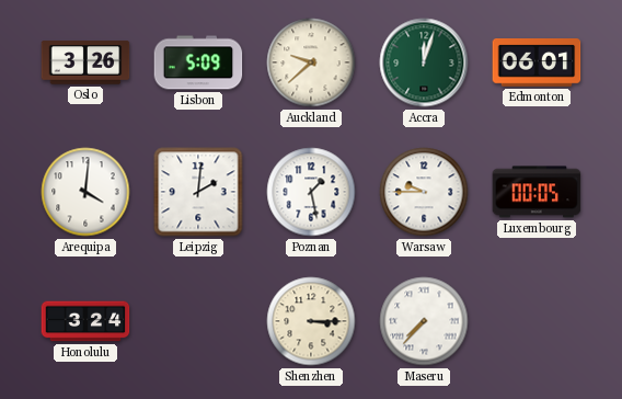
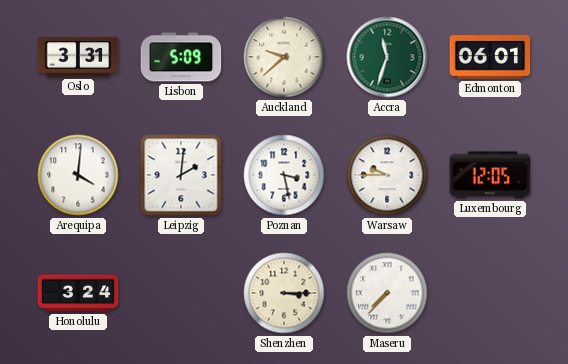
Oslo: 3:26 -> 3:31 (78, 57)
Accra: 12:03 -> 11:33 (387, 57)
Poznan: 1:28 -> 3:28 (284, 175)
Luxembourg: 00:05 -> 12:05 (490, 175)
